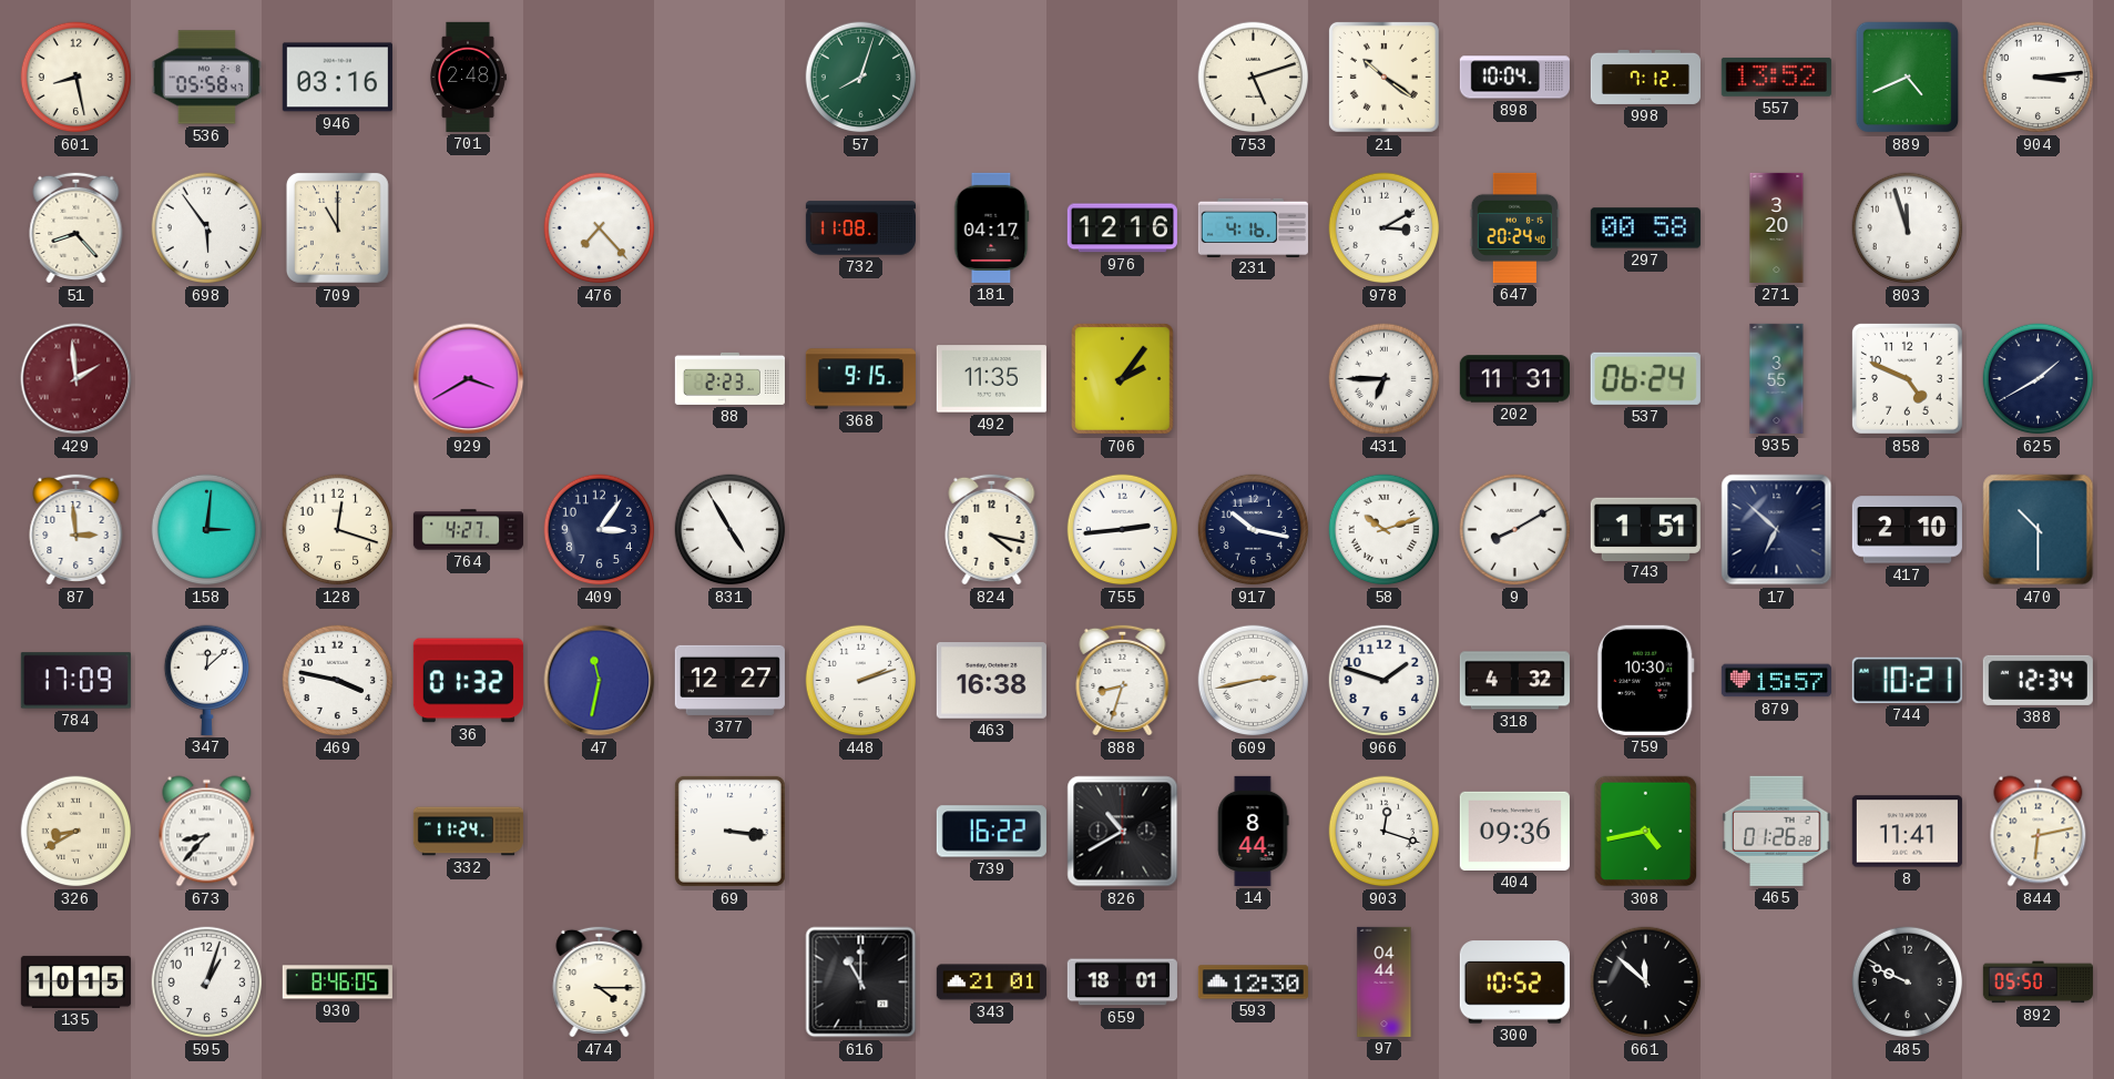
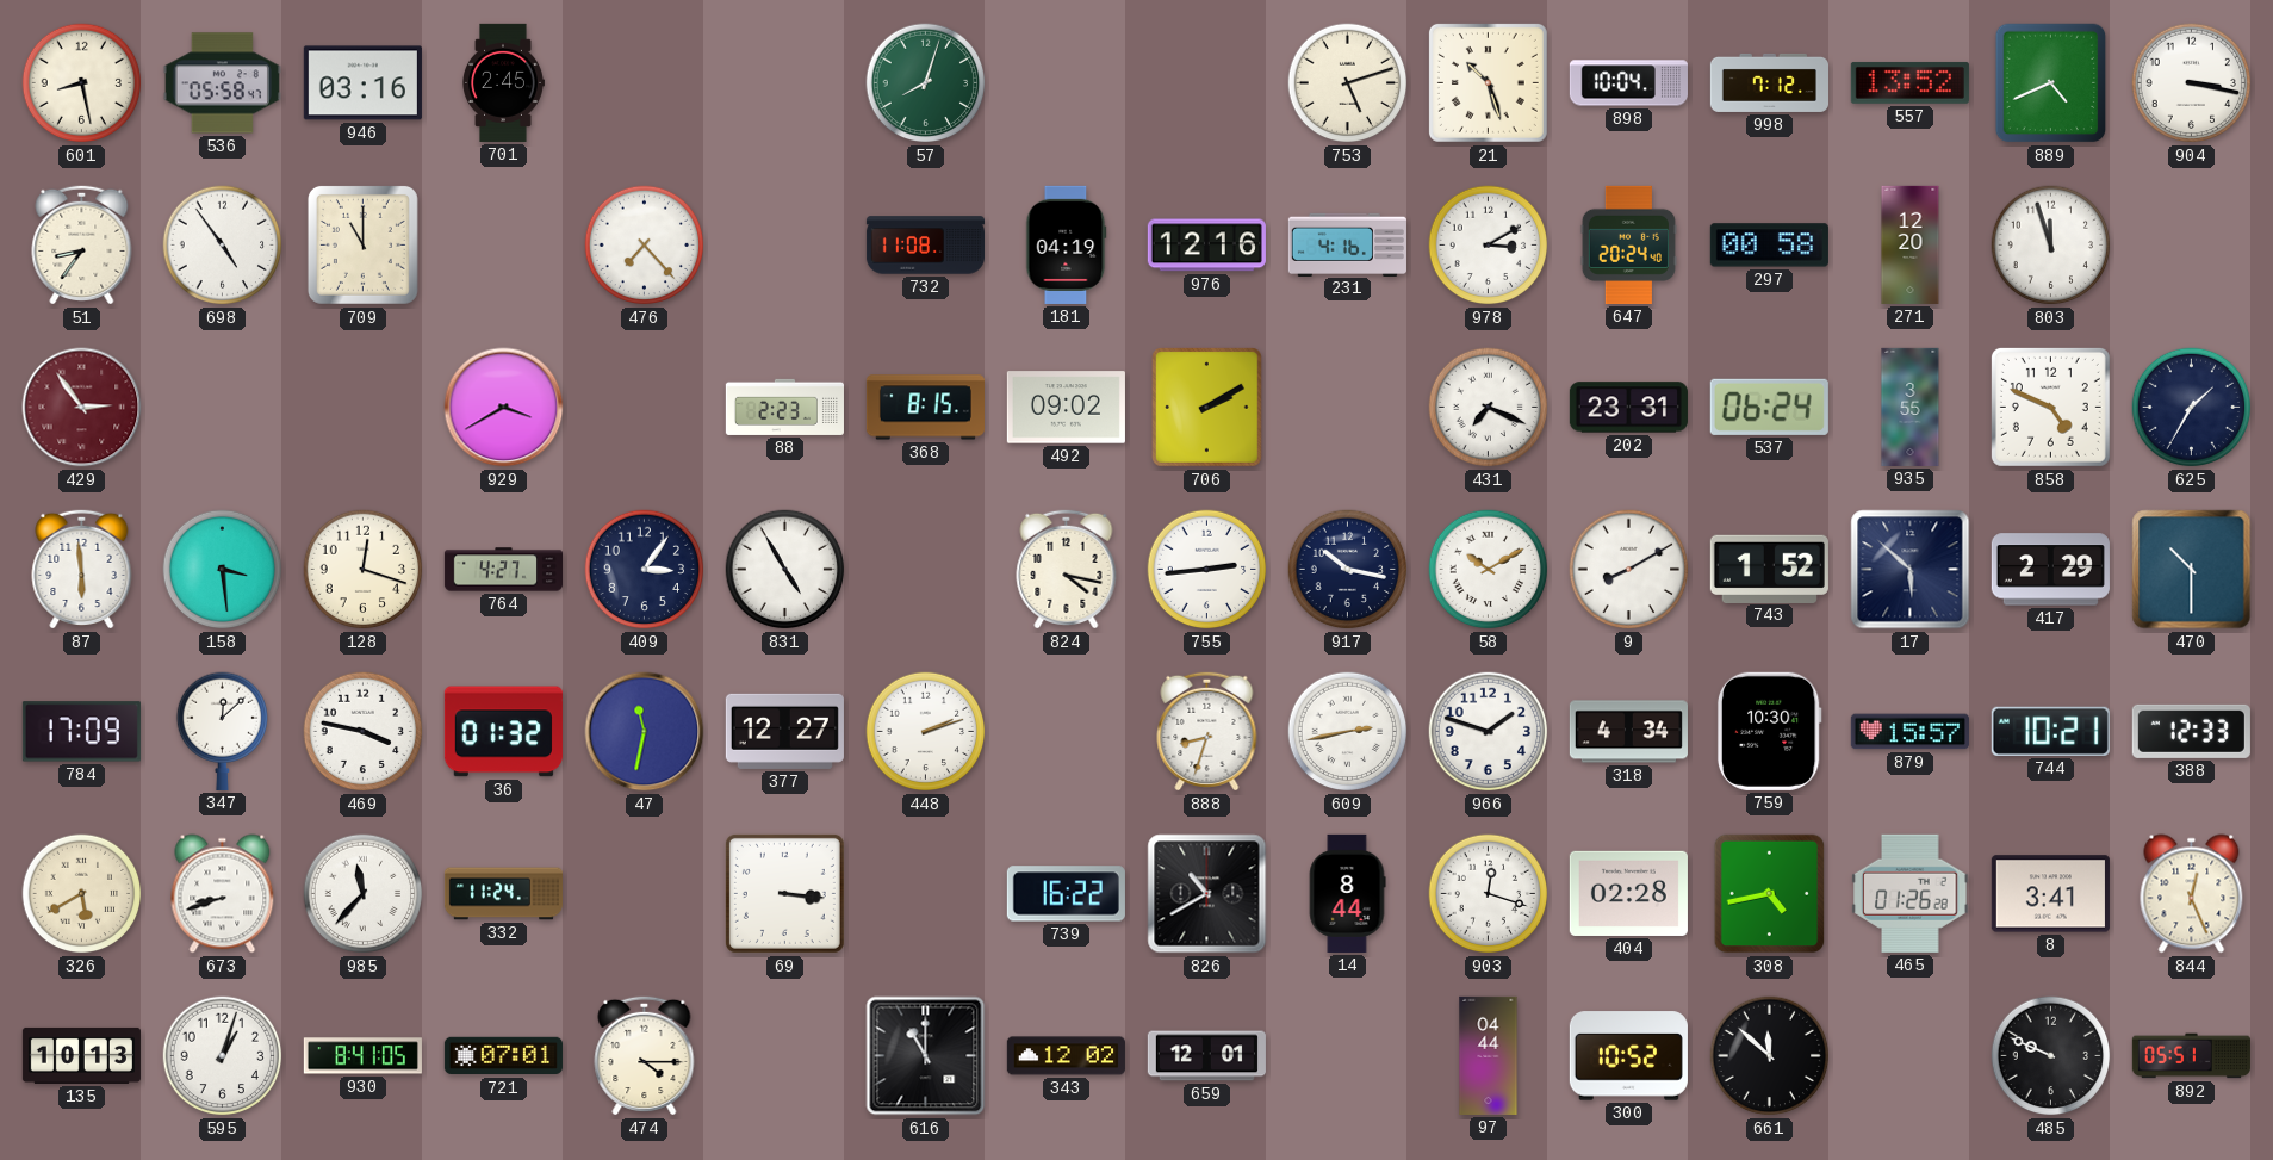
701: 2:48 -> 2:45 (504, 82)
21: 10:21 -> 10:27 (1488, 82)
904: 3:14 -> 3:17 (2192, 83)
51: 8:23 -> 8:36 (82, 244)
698: 5:54 -> 4:54 (223, 246)
181: 04:17 -> 04:19 (1067, 244)
271: 3:20 -> 12:20 (1911, 244)
429: 1:59 -> 2:54 (82, 408)
368: 9:15 -> 8:15 (925, 408)
492: 11:35 -> 09:02 (1066, 408)
706: 2:06 -> 2:10 (1207, 408)
431: 6:45 -> 7:19 (1489, 408)
202: 11:31 -> 23:31 (1628, 408)
625: 1:40 -> 1:35 (2192, 408)
87: 2:59 -> 5:59 (82, 569)
158: 3:01 -> 3:29 (223, 570)
58: 10:12 -> 10:10 (1489, 570)
743: 1:51 -> 1:52 (1769, 569)
17: 6:52 -> 5:52 (1911, 570)
417: 2:10 -> 2:29 (2050, 570)
463: 16:38 -> none (991, 681)
318: 4:32 -> 4:34 (1628, 732)
388: 12:34 -> 12:33 (2191, 731)
326: 8:40 -> 5:40 (82, 894)
673: 8:37 -> 8:42 (223, 894)
985: none -> 11:37 (364, 894)
404: 09:36 -> 02:28 (1628, 893)
8: 11:41 -> 3:41 (2050, 894)
844: 6:13 -> 12:26 (2192, 894)
135: 10:15 -> 10:13 (81, 1055)
930: 8:46 -> 8:41 (362, 1056)
721: none -> 07:01 (503, 1056)
343: 21:01 -> 12:02 (1066, 1056)
659: 18:01 -> 12:01 (1206, 1056)
593: 12:30 -> none (1253, 983)
892: 05:50 -> 05:51 (2191, 1056)
